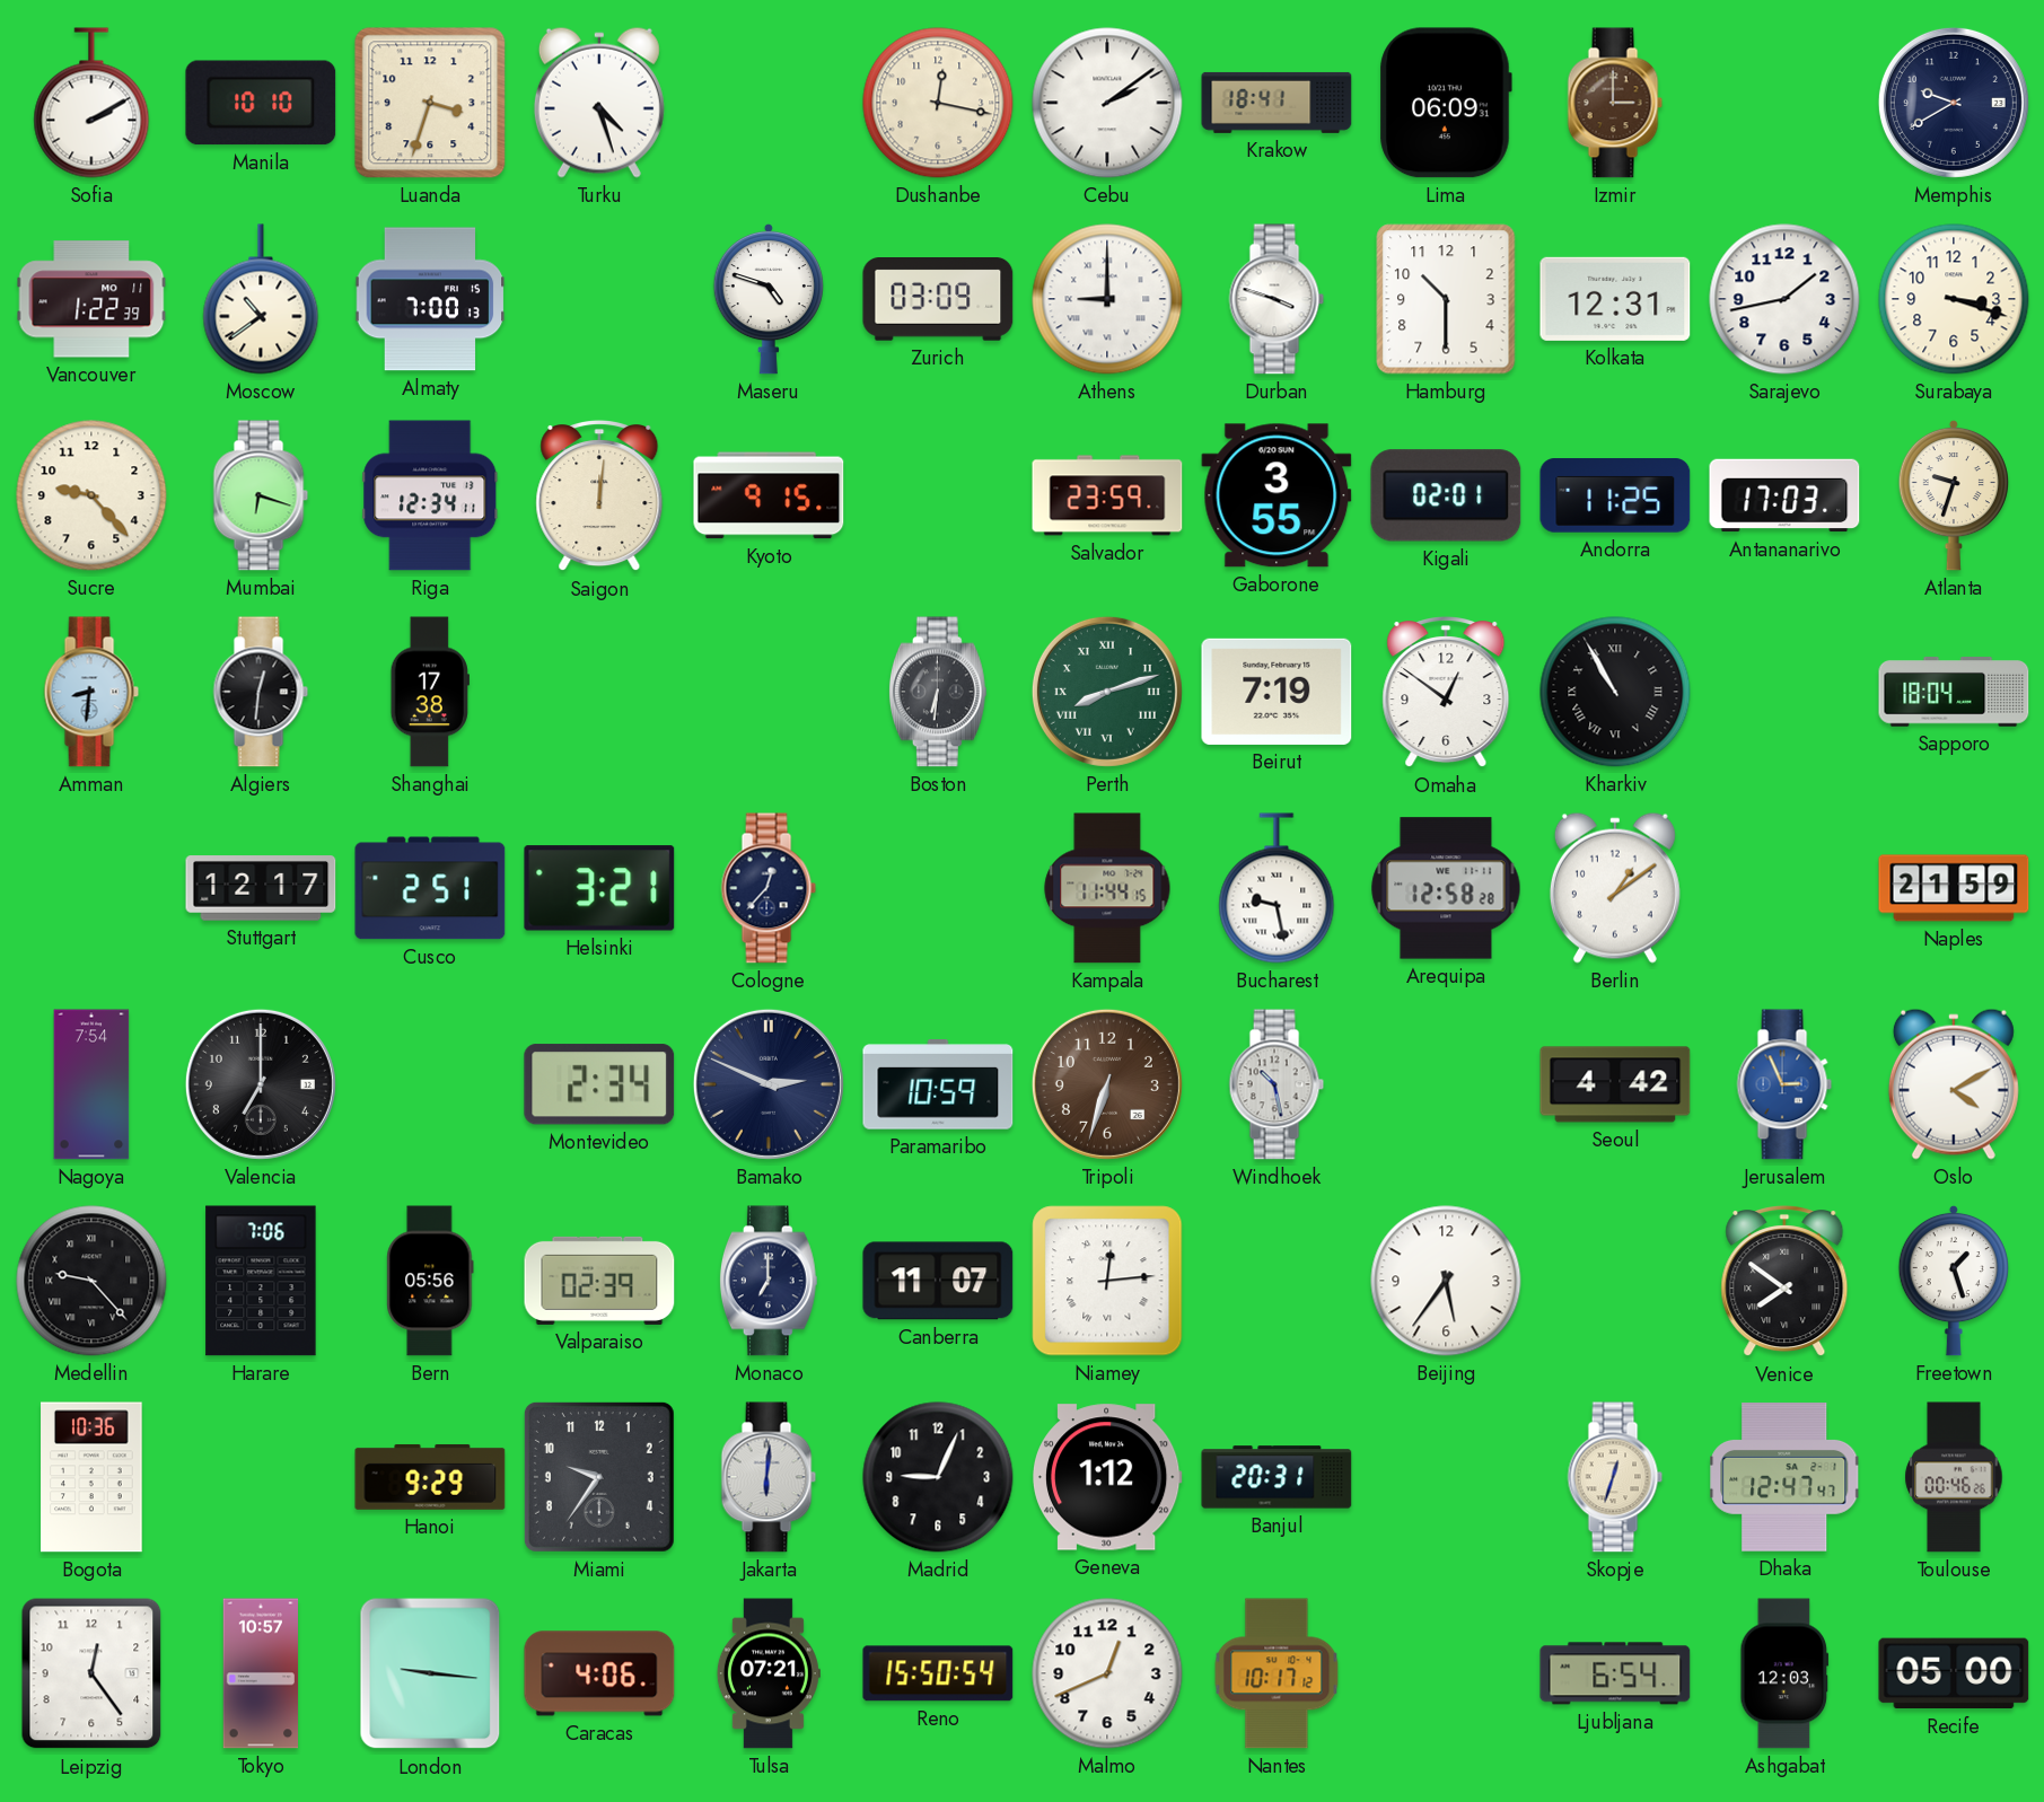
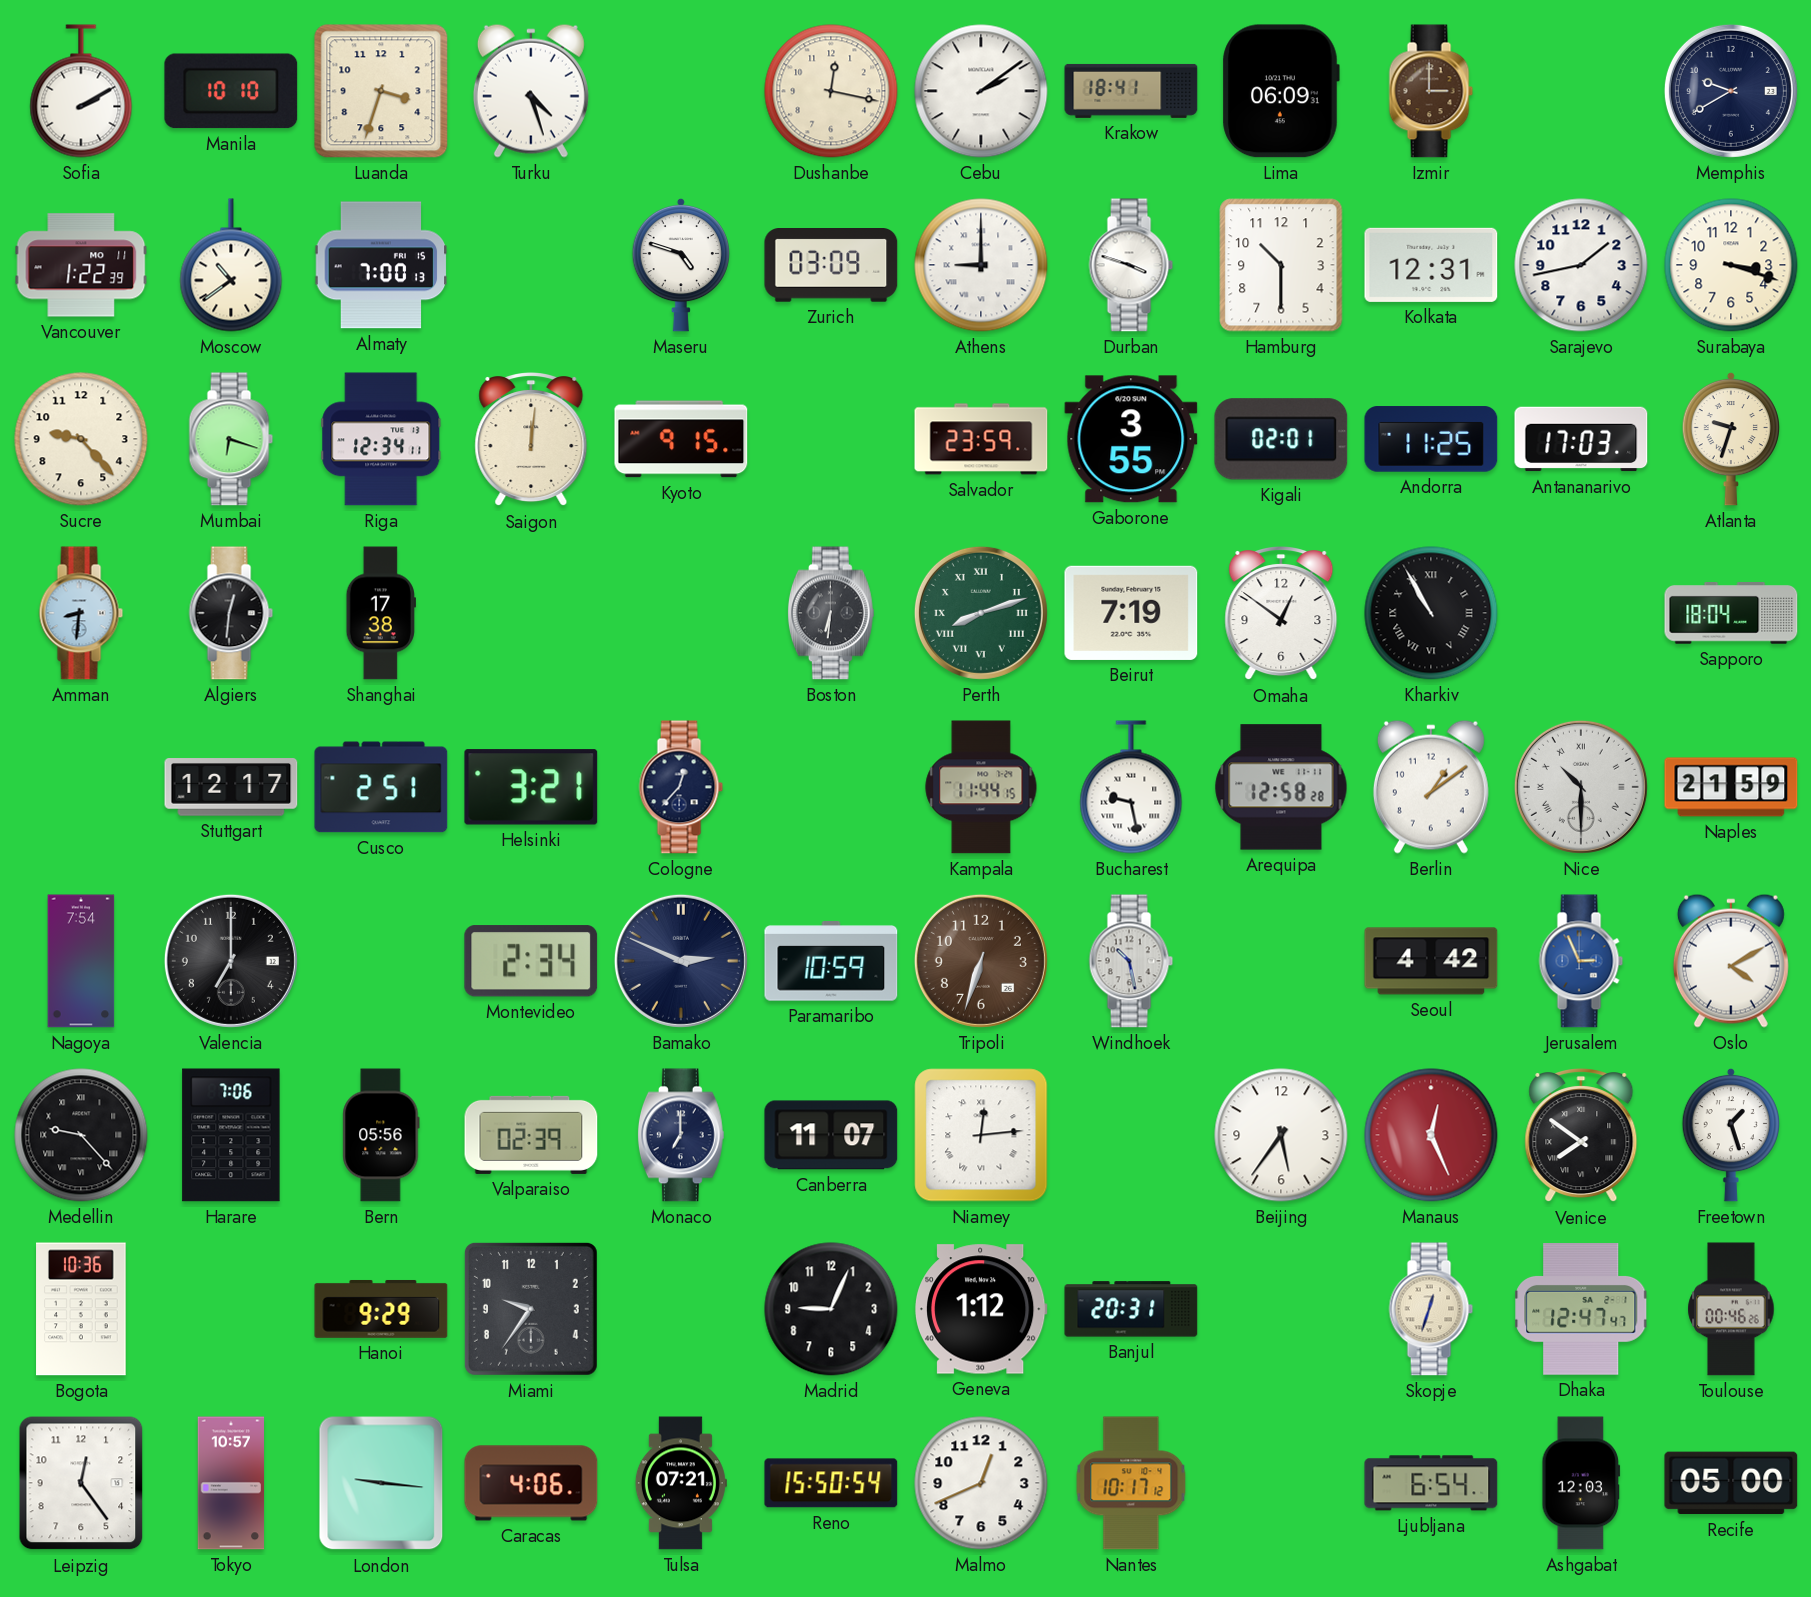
Nice: none -> 10:30 (1581, 787)
Manaus: none -> 12:26 (1431, 1135)
Jakarta: 6:01 -> none (769, 1477)
